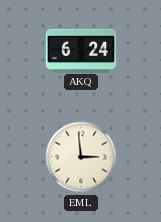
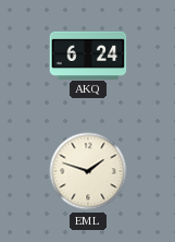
EML: 2:59 -> 1:48 (88, 171)
